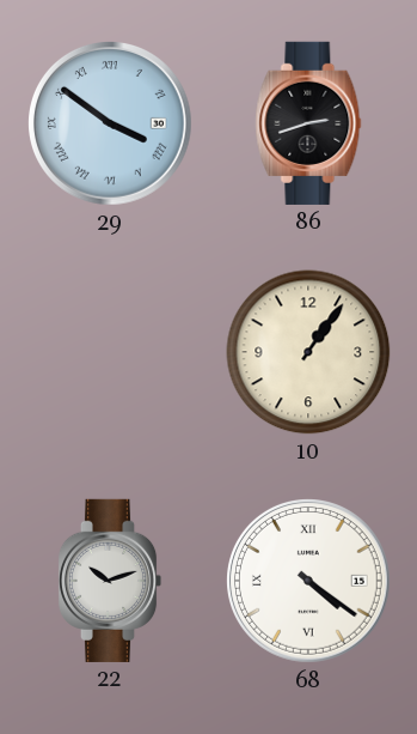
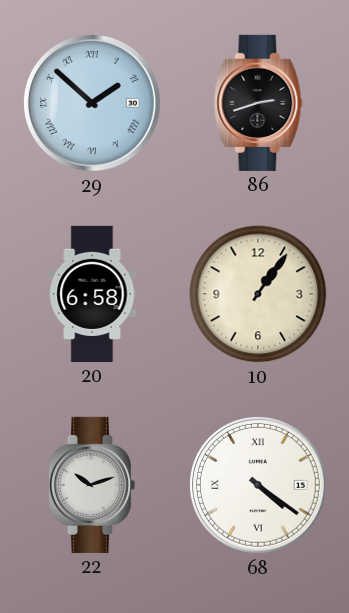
29: 3:51 -> 1:52 (93, 104)
20: none -> 6:58 (92, 294)
